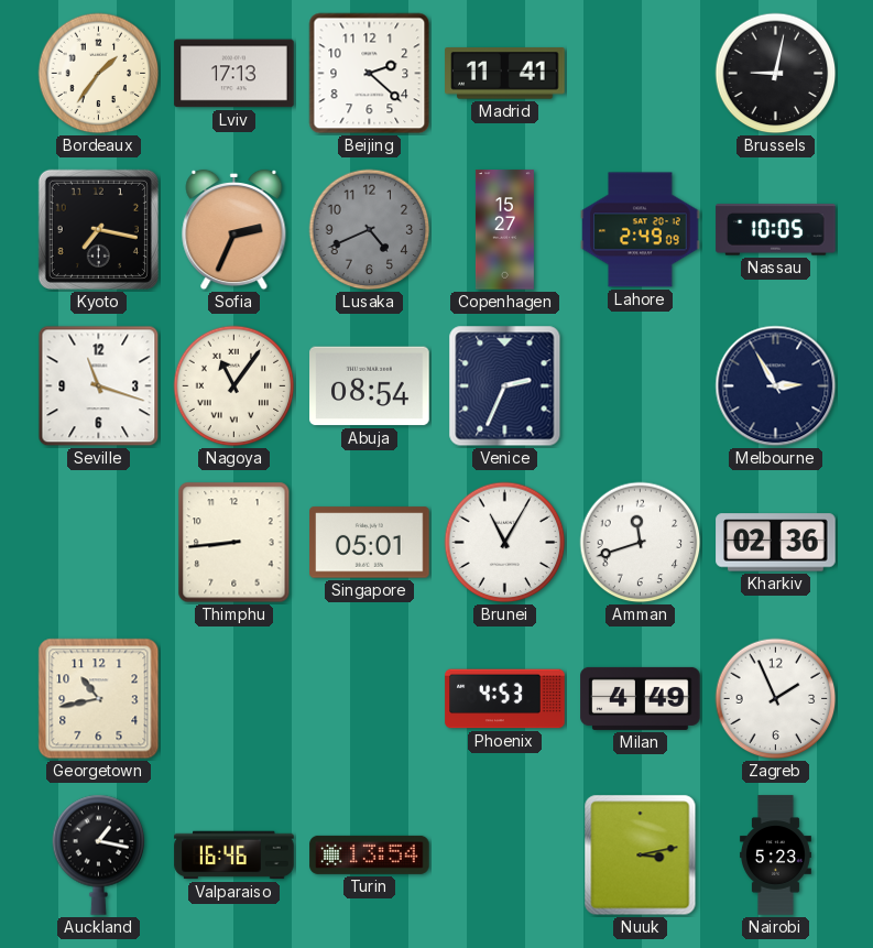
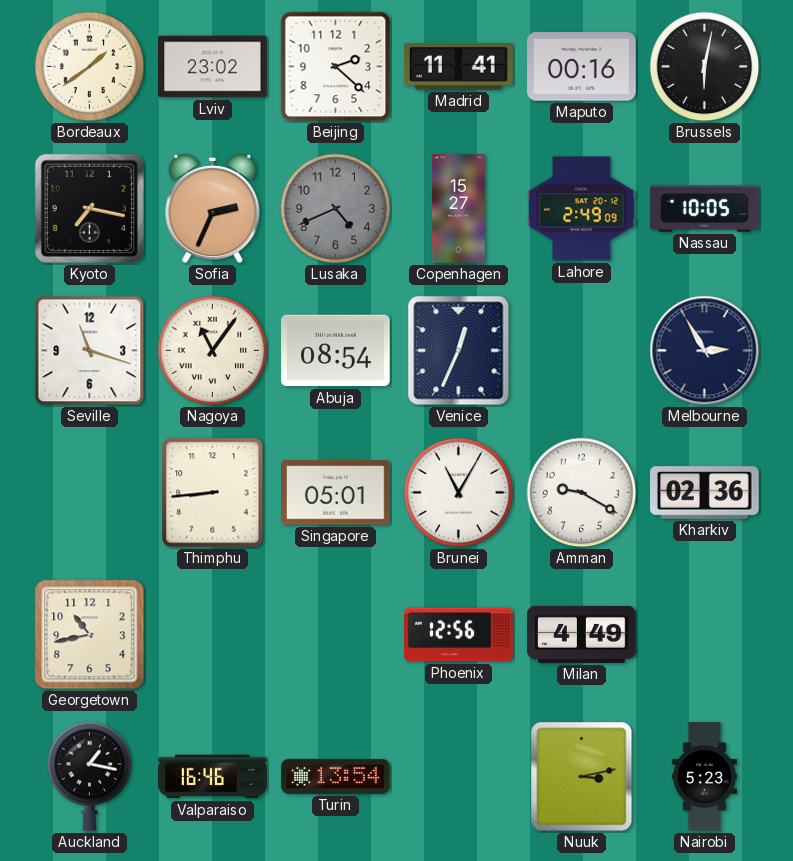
Bordeaux: 1:36 -> 1:39 (90, 67)
Lviv: 17:13 -> 23:02 (213, 67)
Maputo: none -> 00:16 (582, 67)
Brussels: 9:02 -> 6:02 (705, 67)
Venice: 2:34 -> 12:34 (459, 351)
Amman: 11:42 -> 9:20 (582, 493)
Phoenix: 4:53 -> 12:56 (459, 635)
Zagreb: 1:56 -> none (776, 699)
